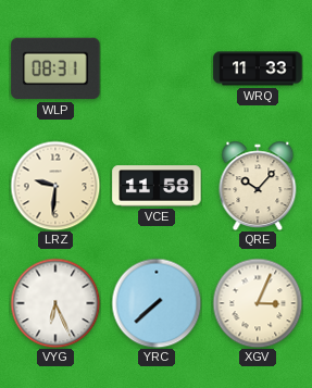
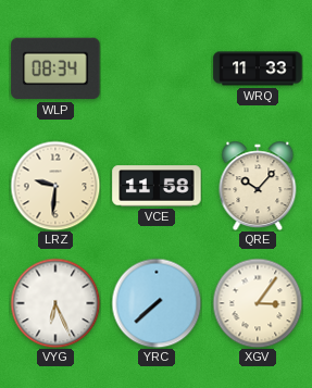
WLP: 08:31 -> 08:34 (55, 68)
XGV: 3:04 -> 3:06 (258, 303)
